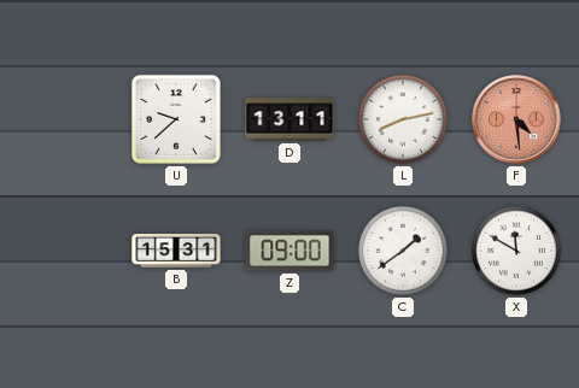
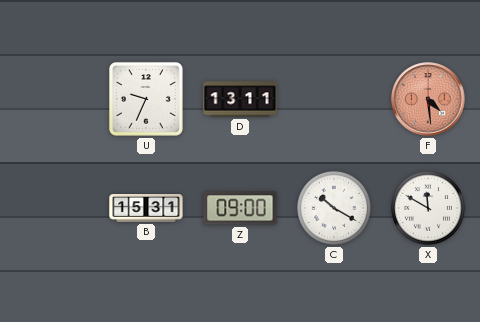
U: 9:38 -> 9:34 (146, 99)
L: 8:13 -> none (403, 119)
C: 1:39 -> 10:20 (334, 208)
